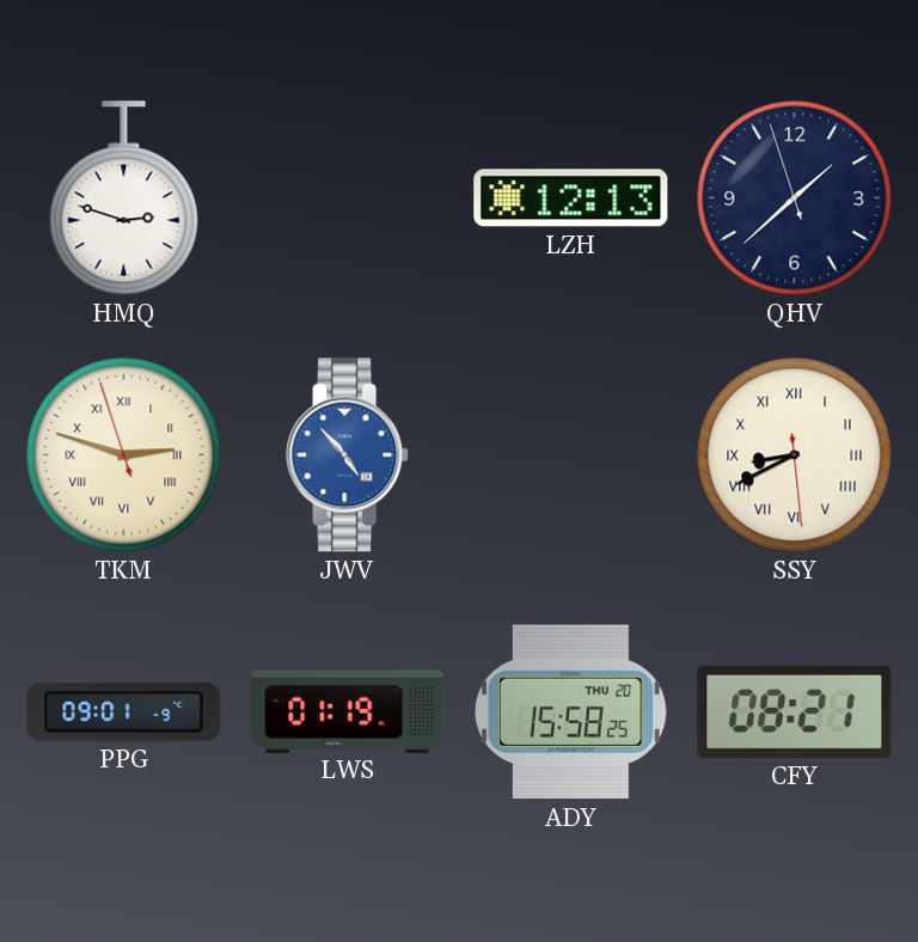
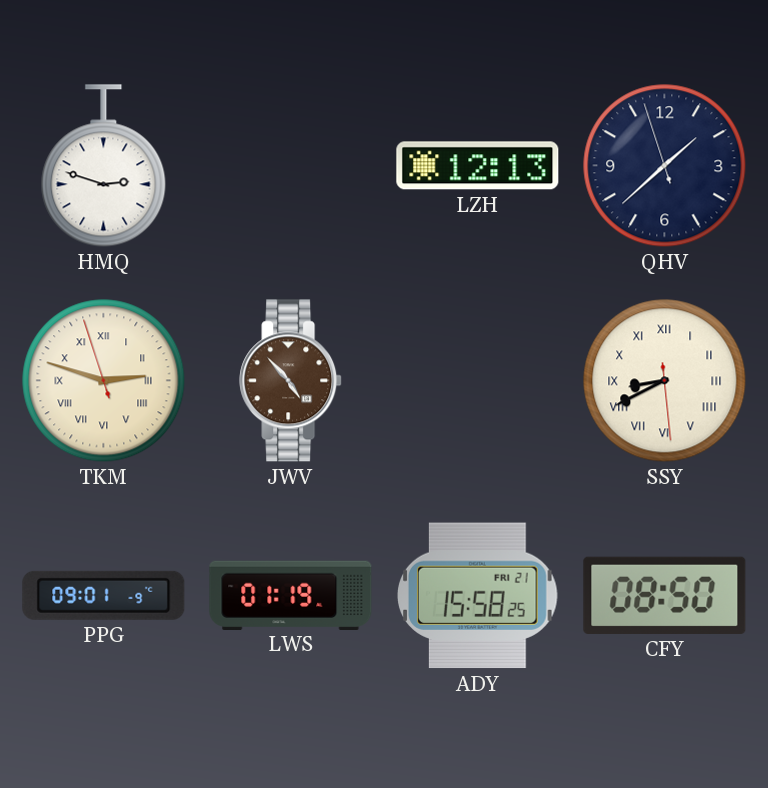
JWV dial: blue -> brown (291, 381)
ADY date: THU 20 -> FRI 21 (478, 596)
CFY: 08:21 -> 08:50 (665, 595)
